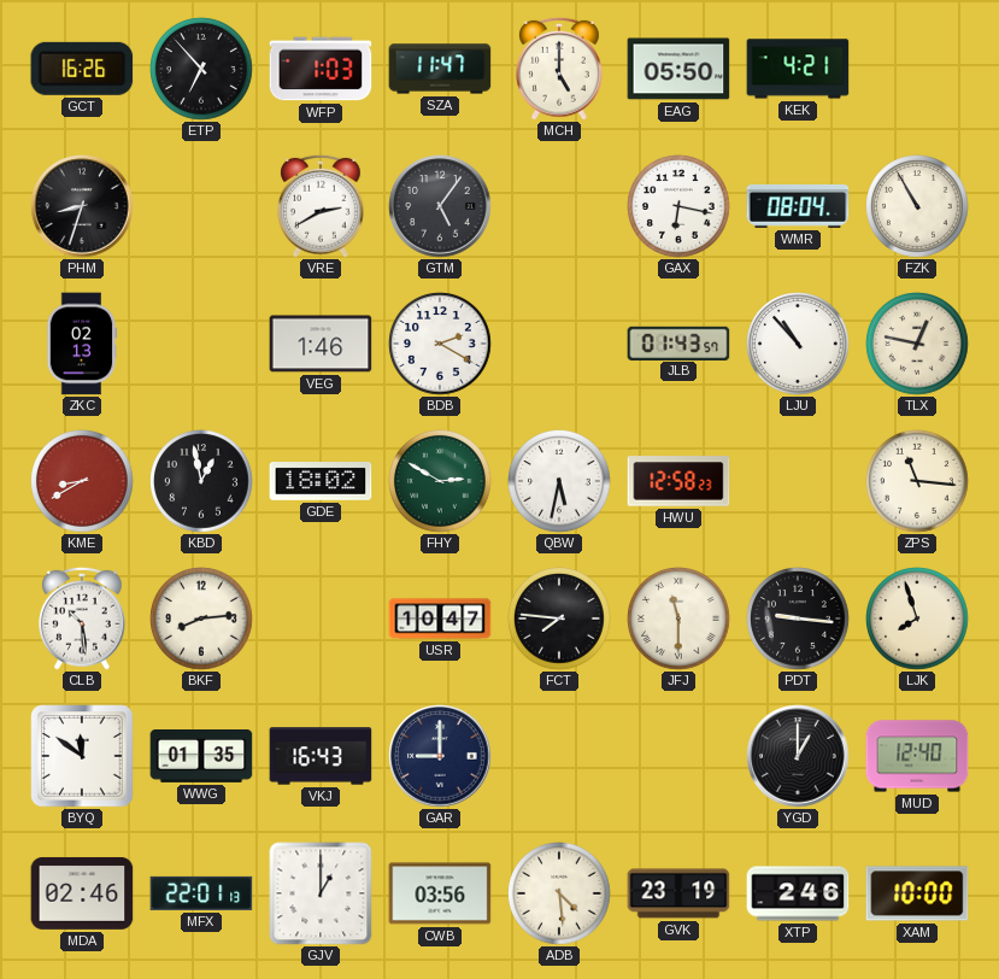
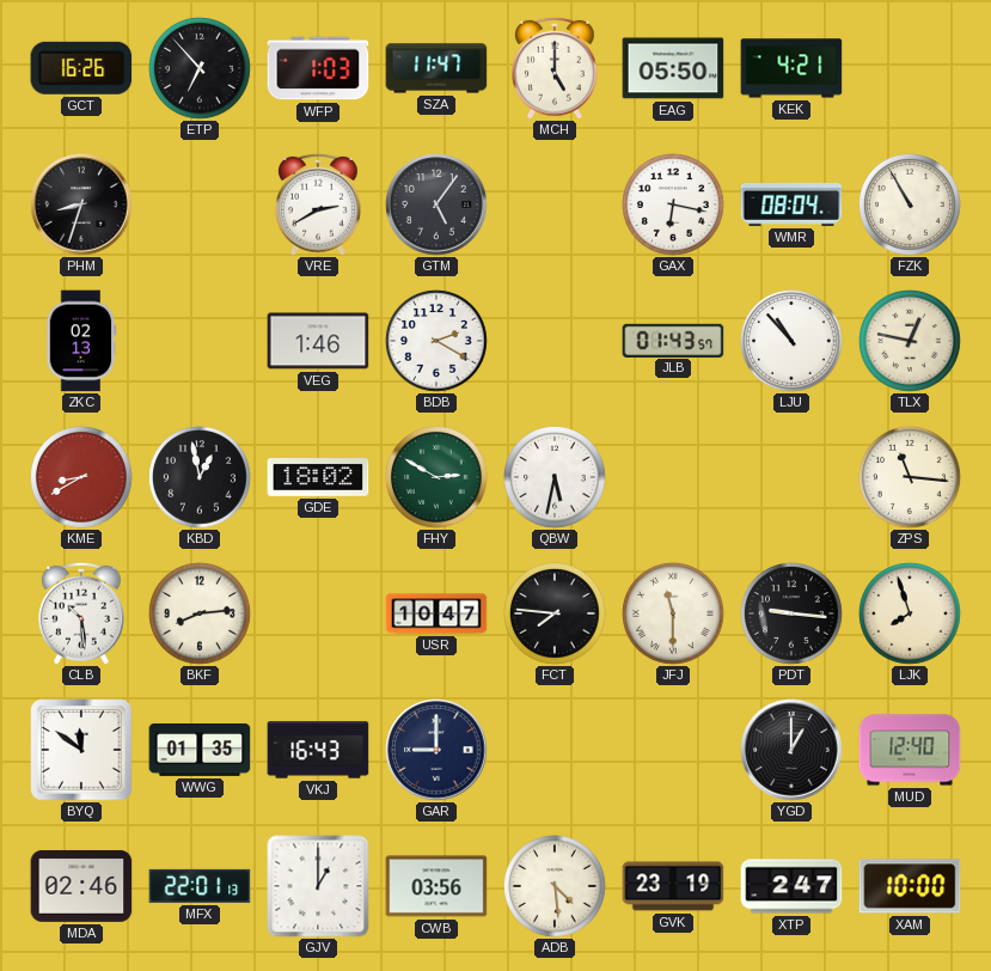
HWU: 12:58 -> none (678, 481)
XTP: 2:46 -> 2:47 (791, 886)
